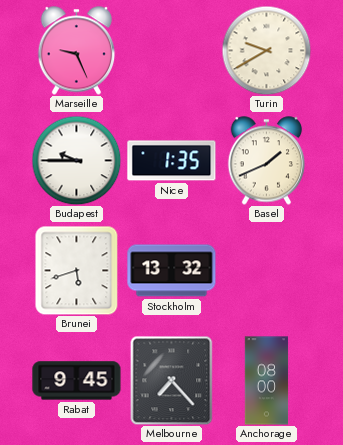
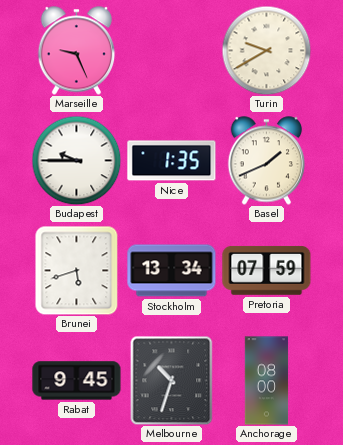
Stockholm: 13:32 -> 13:34 (172, 271)
Pretoria: none -> 07:59 (267, 271)
Melbourne: 7:23 -> 10:33 (172, 380)
